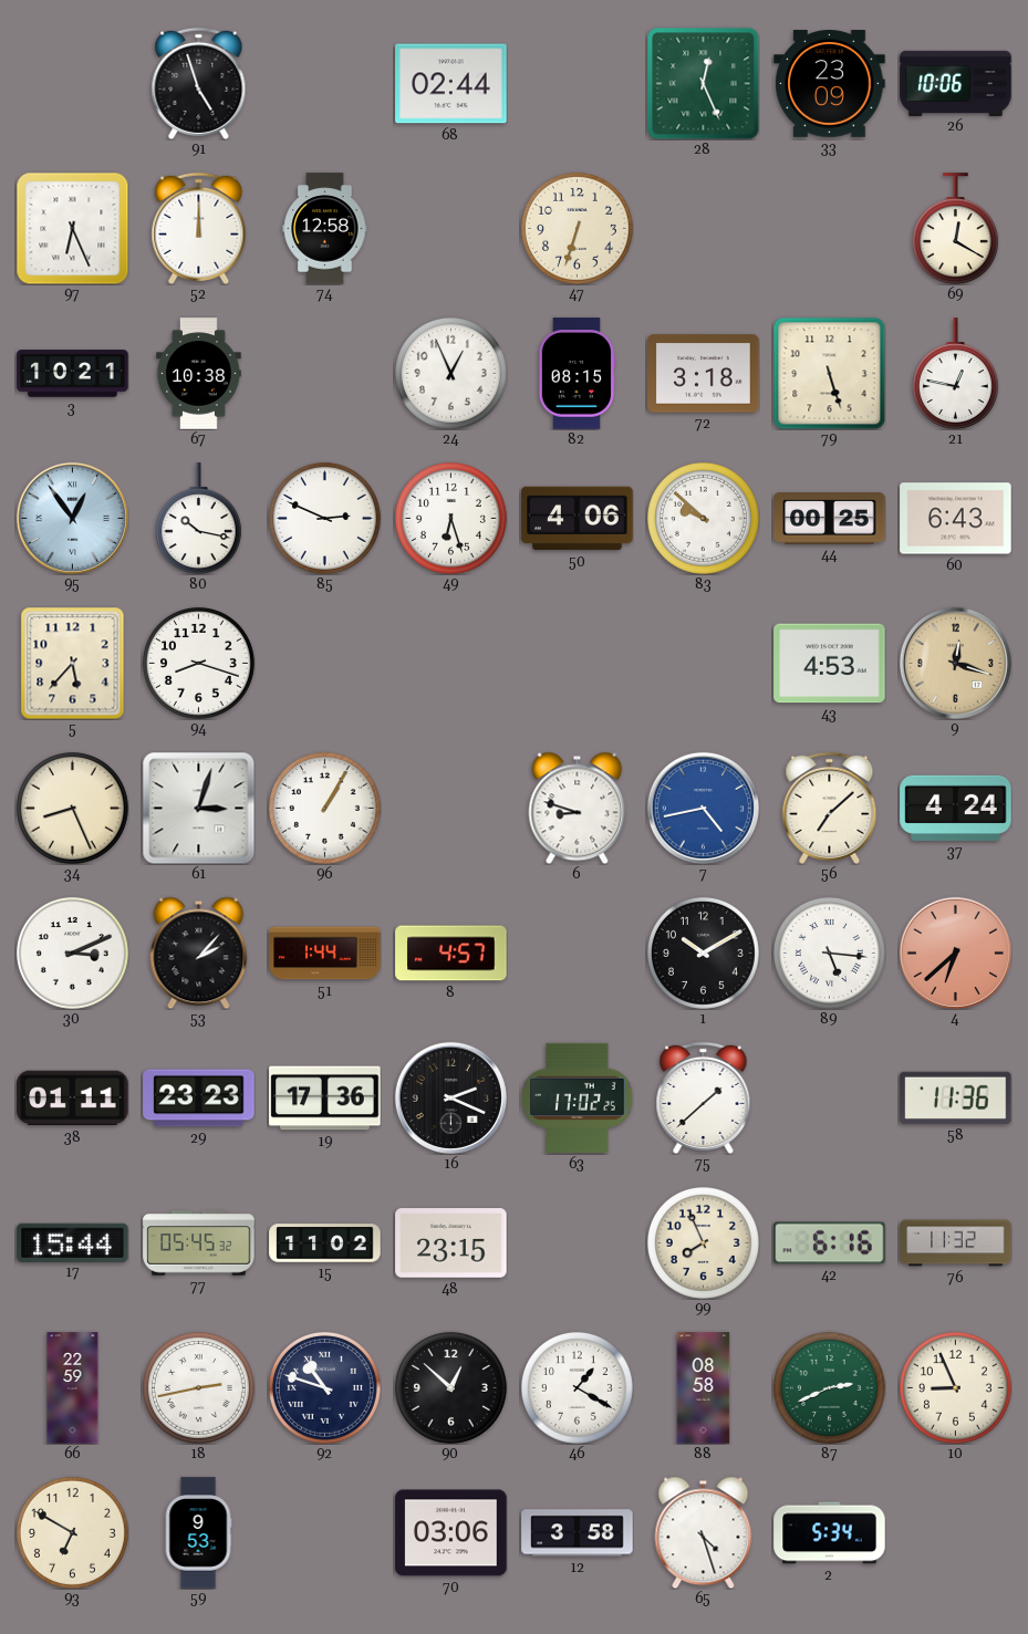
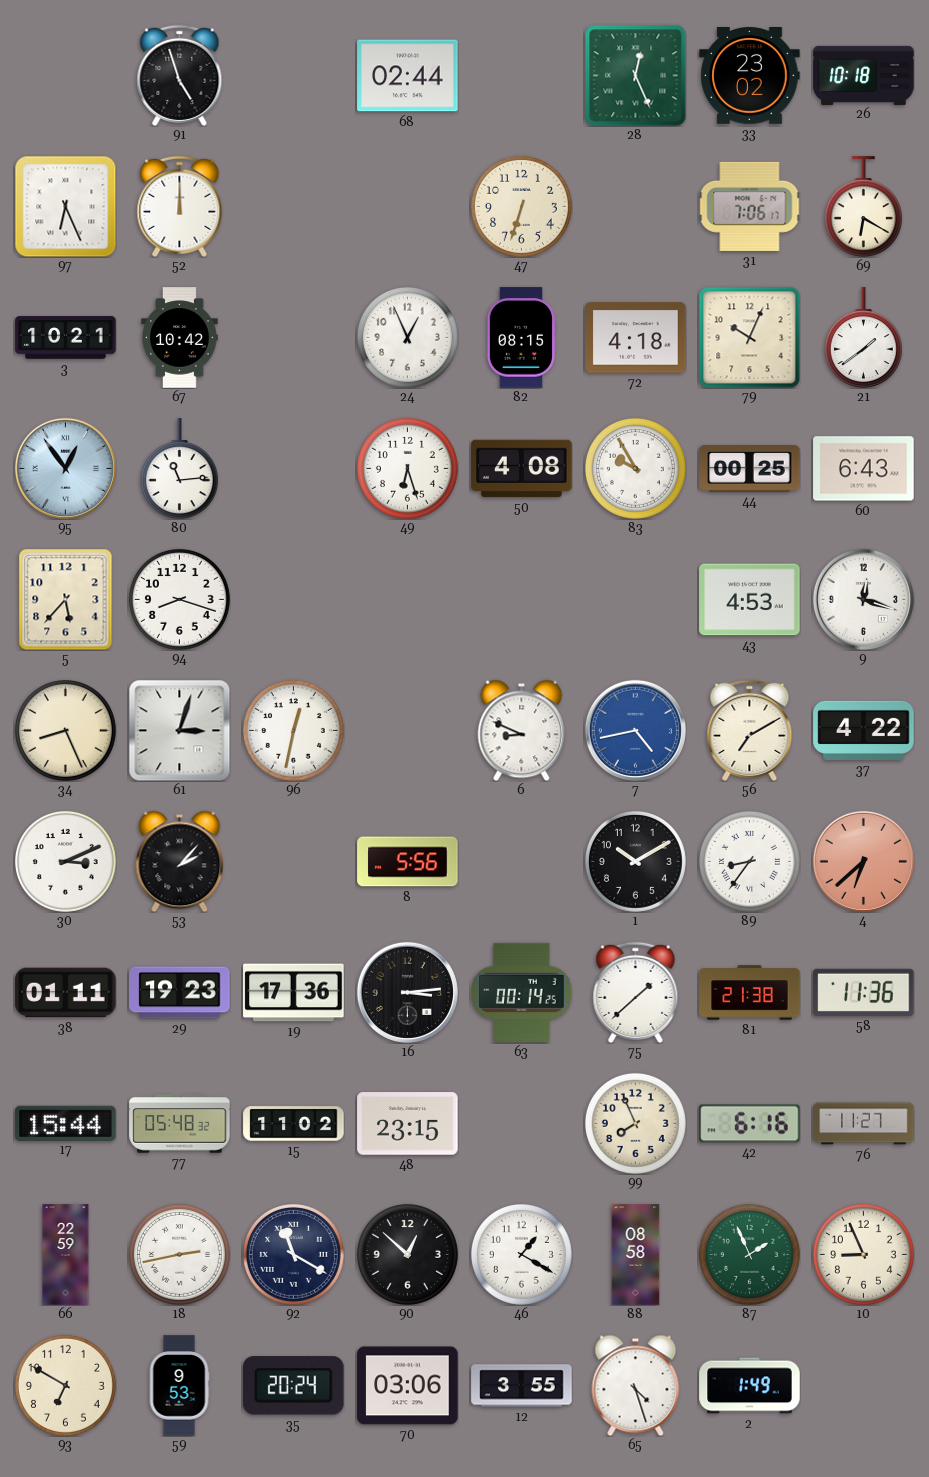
33: 23:09 -> 23:02 (750, 76)
26: 10:06 -> 10:18 (864, 75)
74: 12:58 -> none (325, 229)
31: none -> 7:06 (749, 206)
69: 12:20 -> 6:20 (863, 207)
67: 10:38 -> 10:42 (180, 338)
72: 3:18 -> 4:18 (636, 338)
79: 5:27 -> 10:04 (749, 337)
21: 12:47 -> 1:39 (863, 338)
80: 10:17 -> 11:14 (179, 469)
85: 2:49 -> none (324, 518)
50: 4:06 -> 4:08 (522, 469)
83: 9:52 -> 9:55 (635, 468)
9 dial: champagne -> white (863, 599)
96: 1:05 -> 12:32 (293, 730)
6: 8:48 -> 8:49 (522, 730)
56: 7:08 -> 7:10 (750, 730)
37: 4:24 -> 4:22 (864, 730)
51: 1:44 -> none (325, 954)
8: 4:57 -> 5:56 (408, 862)
89: 5:16 -> 8:36 (749, 861)
29: 23:23 -> 19:23 (180, 993)
16: 2:19 -> 3:14 (407, 992)
63: 17:02 -> 00:14 (522, 992)
81: none -> 21:38 (750, 993)
77: 05:45 -> 05:48 (180, 1124)
76: 11:32 -> 11:27 (864, 1124)
92: 10:48 -> 11:20 (293, 1254)
87: 2:41 -> 1:56 (749, 1254)
35: none -> 20:24 (294, 1386)
12: 3:58 -> 3:55 (522, 1386)
2: 5:34 -> 1:49 (750, 1386)
